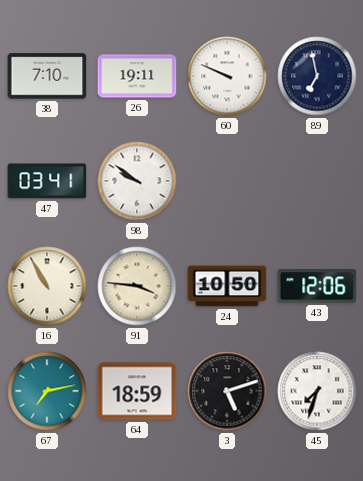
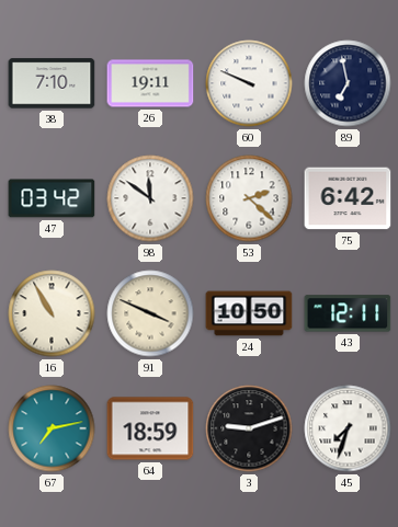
47: 03:41 -> 03:42 (52, 198)
98: 9:51 -> 11:51 (150, 198)
53: none -> 2:22 (249, 198)
75: none -> 6:42 (348, 198)
91: 3:46 -> 3:49 (150, 313)
43: 12:06 -> 12:11 (348, 313)
3: 5:12 -> 9:12 (249, 428)
